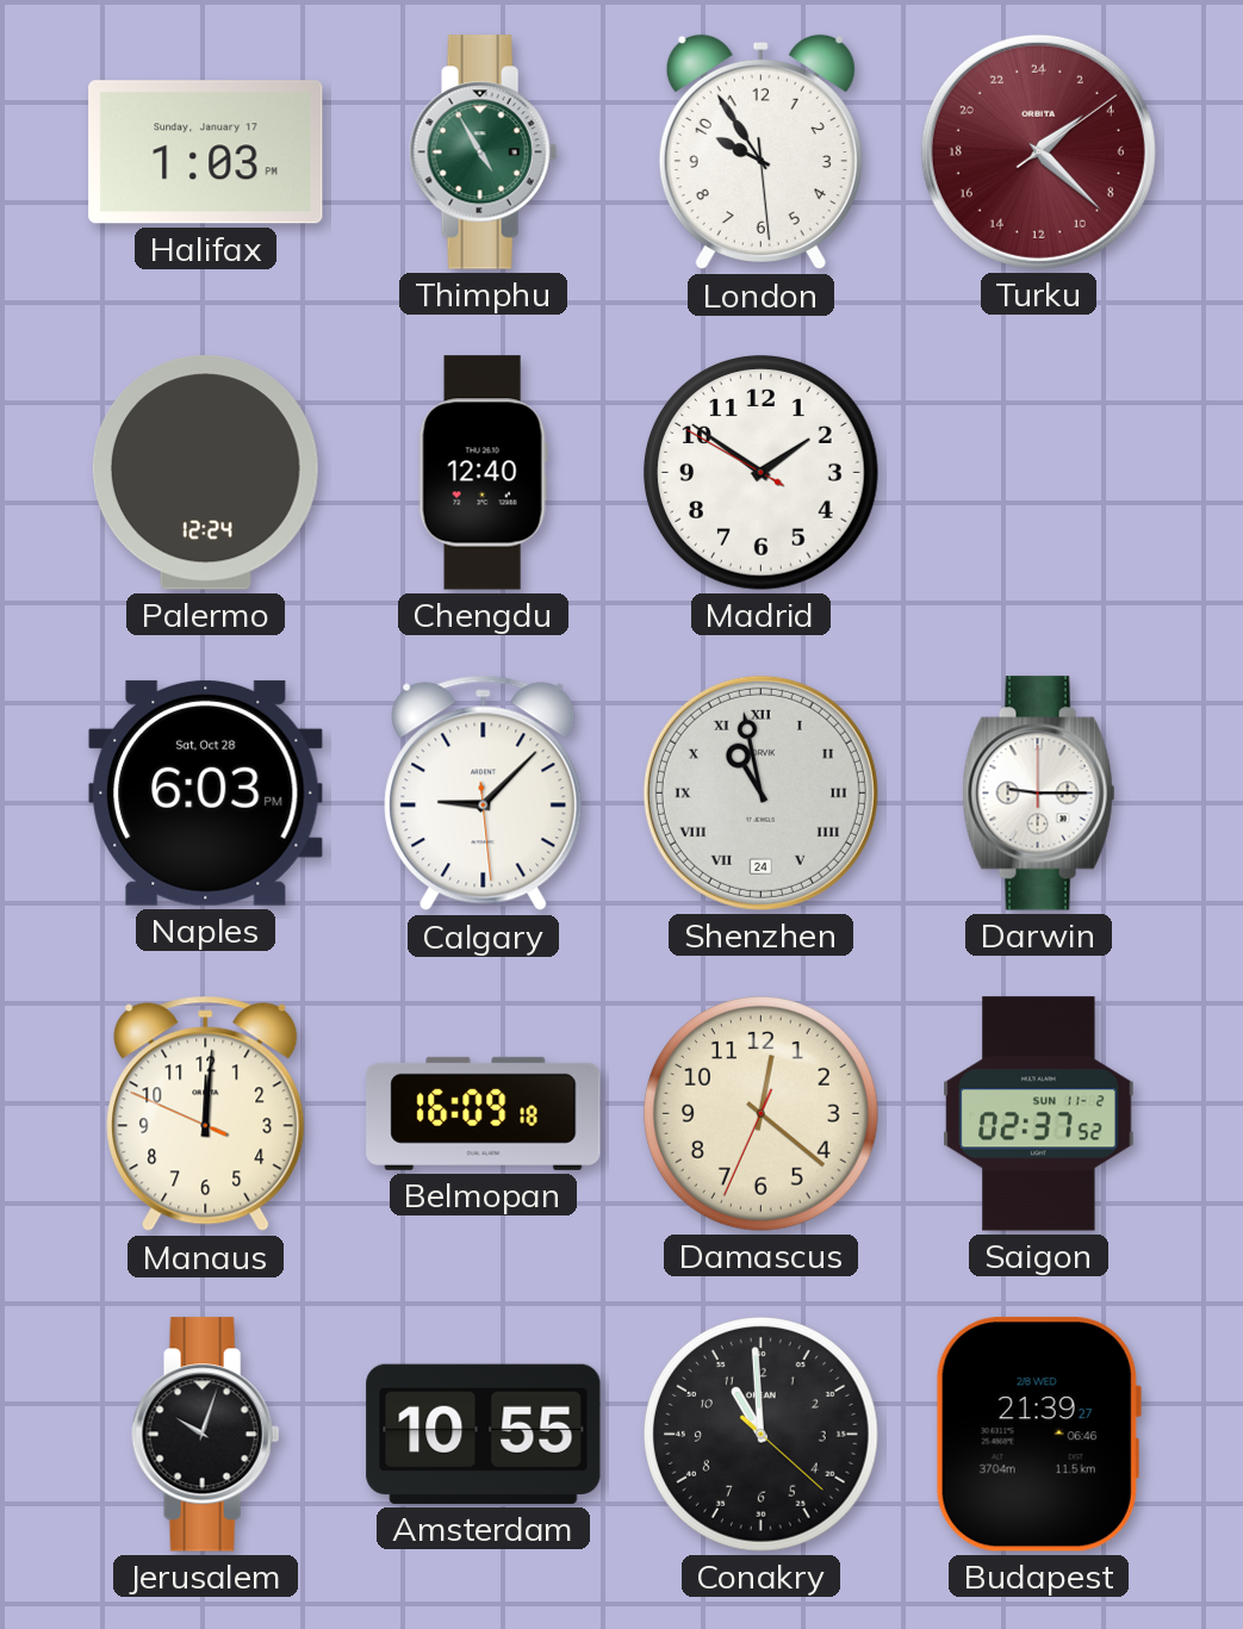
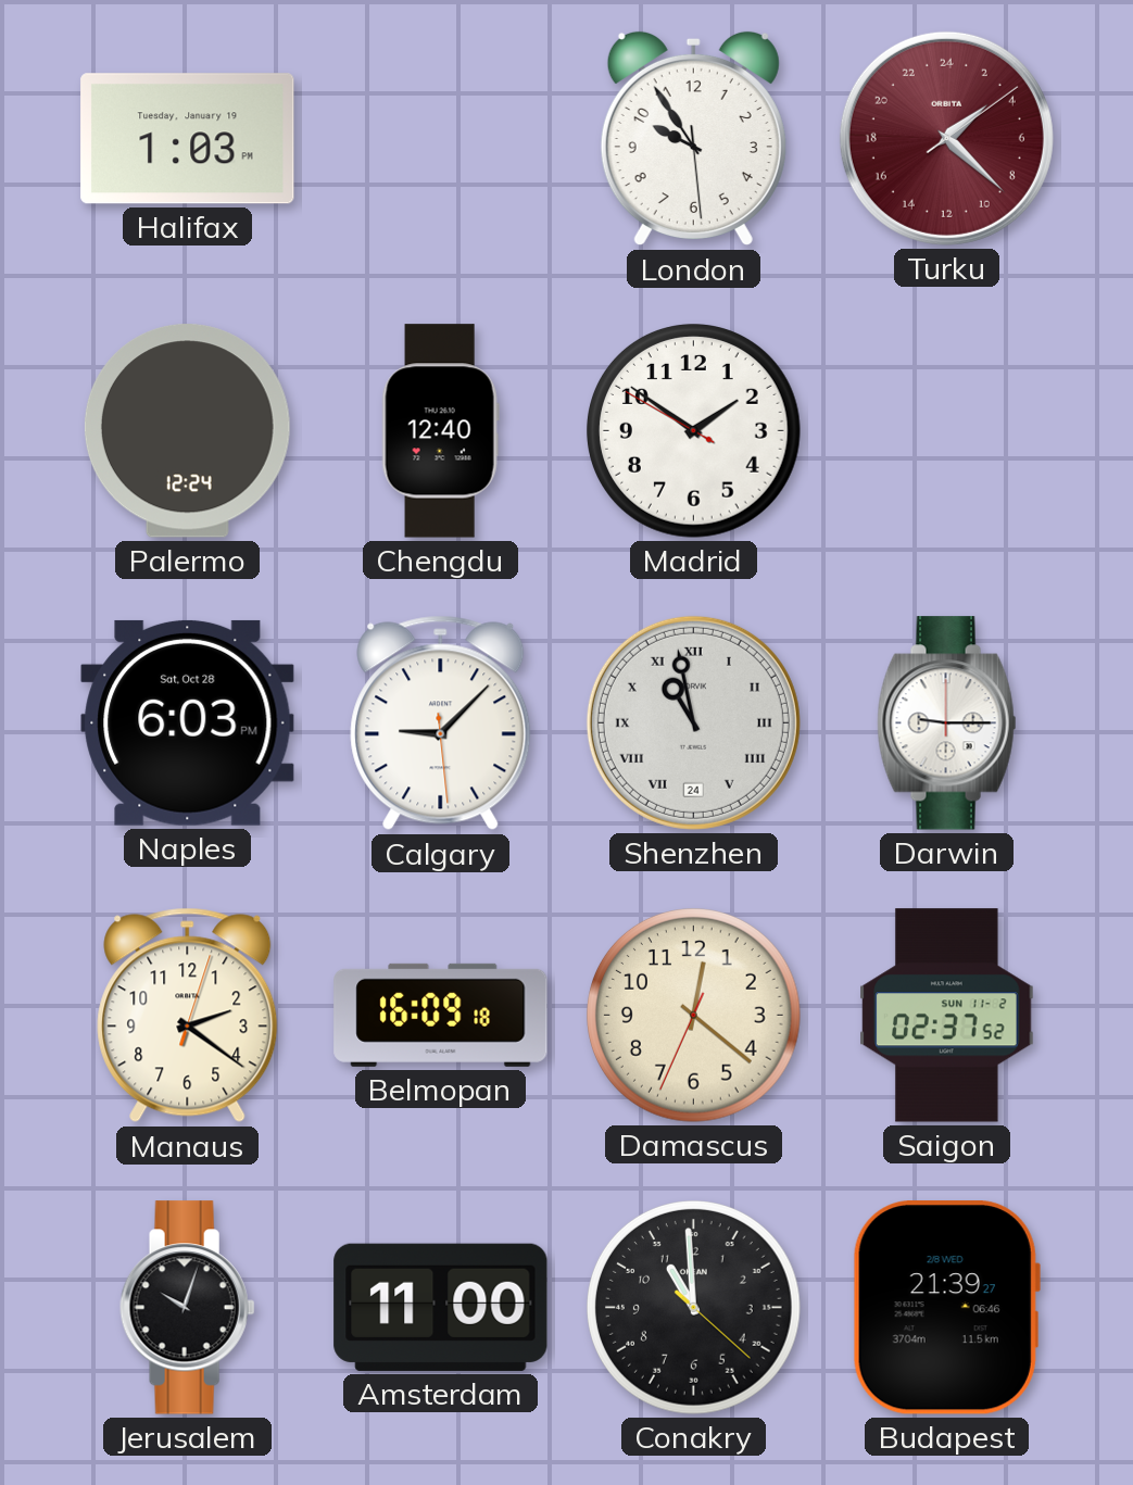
Halifax date: Sunday, January 17 -> Tuesday, January 19 (188, 139)
Thimphu: 4:55 -> none (484, 153)
Manaus: 12:00 -> 2:21 (188, 1016)
Amsterdam: 10:55 -> 11:00 (441, 1307)
